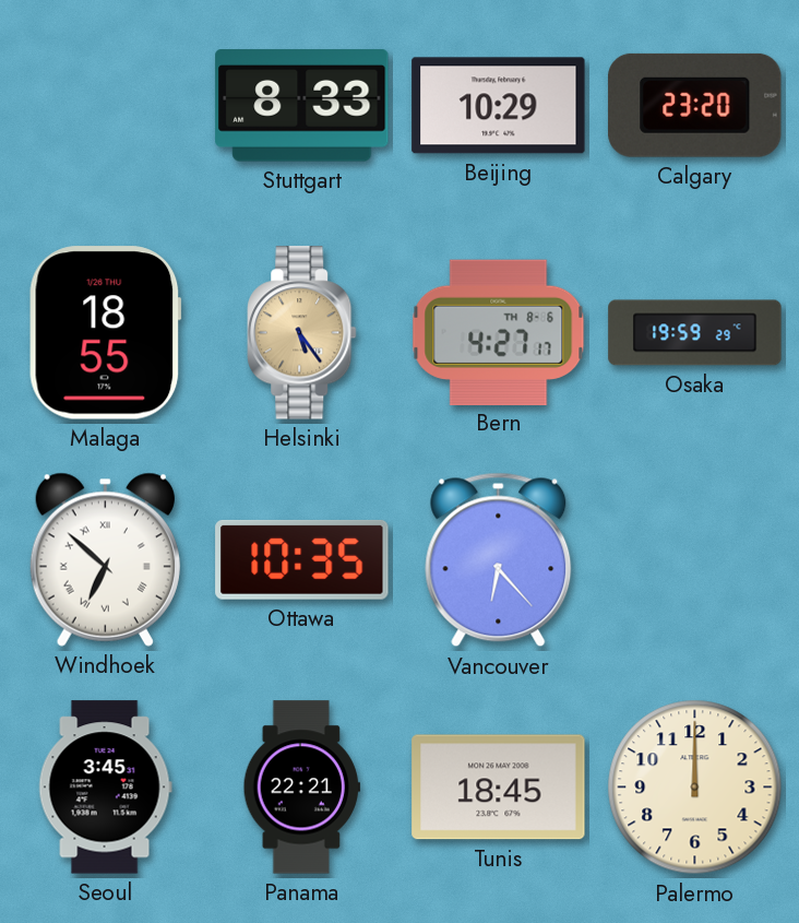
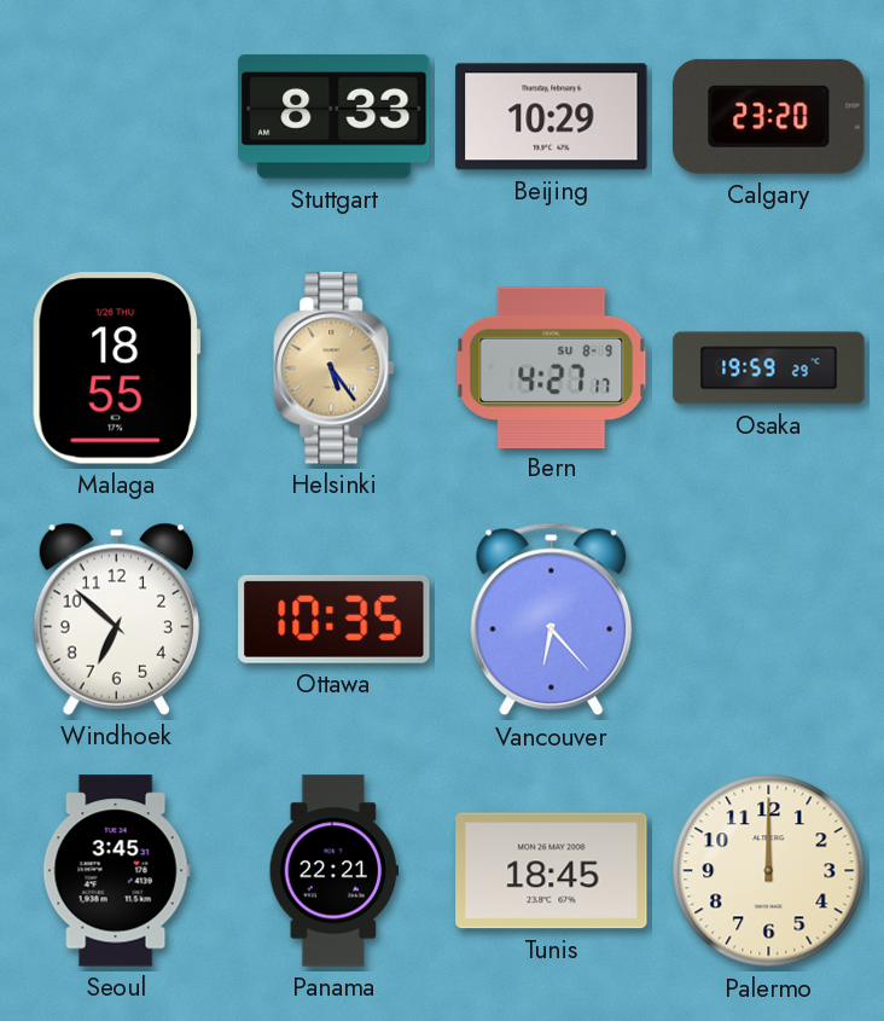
Bern date: TH 8-6 -> SU 8-9 (552, 367)
Windhoek numerals: Roman -> Arabic (116, 619)
